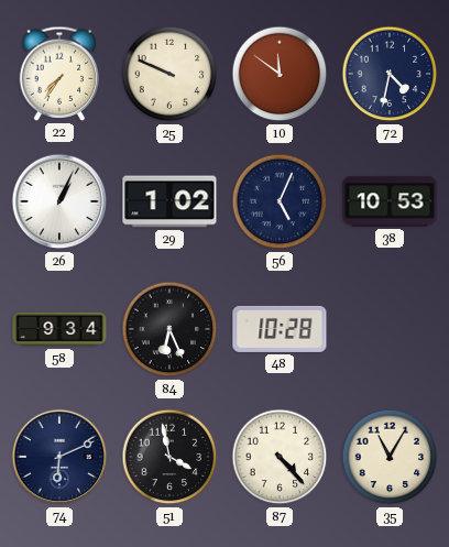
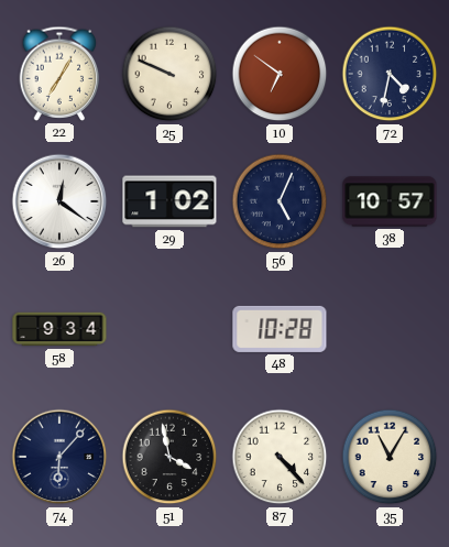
22: 7:36 -> 7:05 (59, 74)
10: 11:51 -> 6:51 (280, 74)
26: 1:04 -> 12:21 (59, 201)
38: 10:53 -> 10:57 (390, 201)
84: 6:26 -> none (169, 329)
74: 6:11 -> 6:07 (59, 457)
